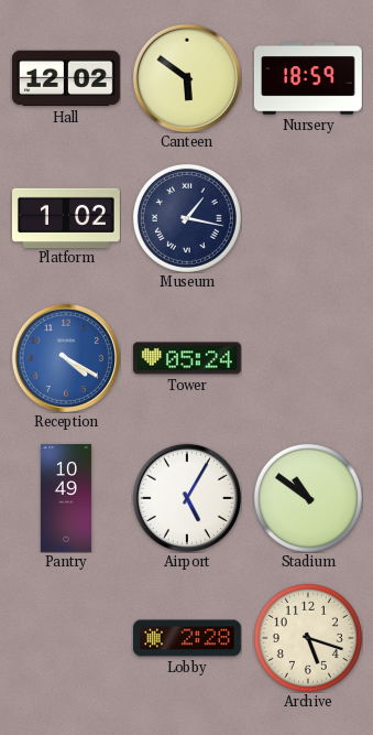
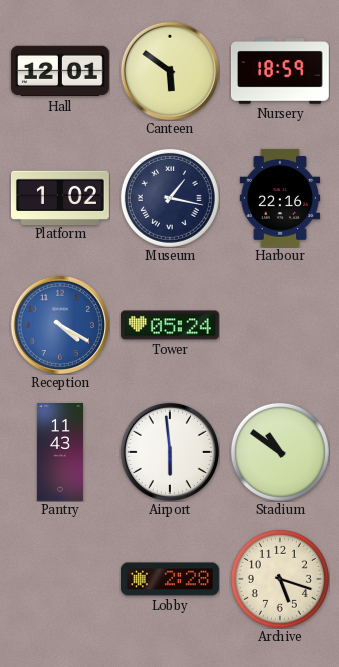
Hall: 12:02 -> 12:01 (60, 71)
Harbour: none -> 22:16 (280, 198)
Pantry: 10:49 -> 11:43 (60, 453)
Airport: 5:05 -> 5:59 (170, 452)
